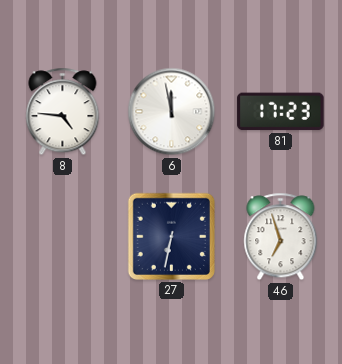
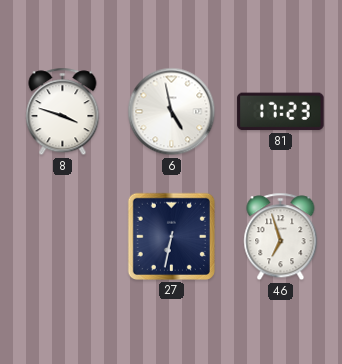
8: 4:46 -> 3:48 (63, 112)
6: 11:58 -> 4:58 (172, 112)
